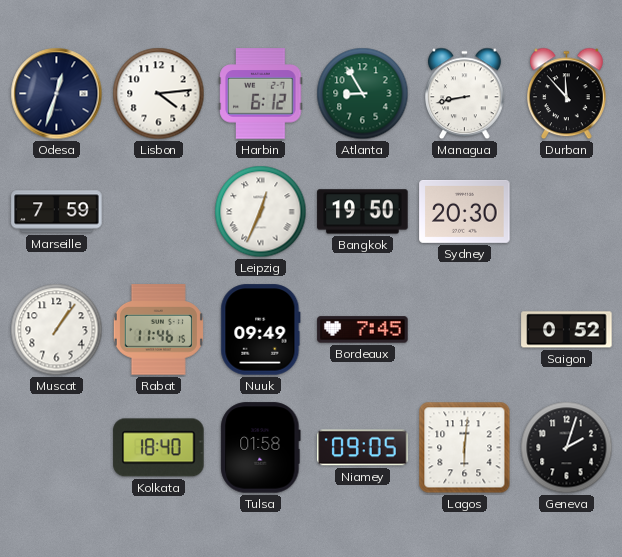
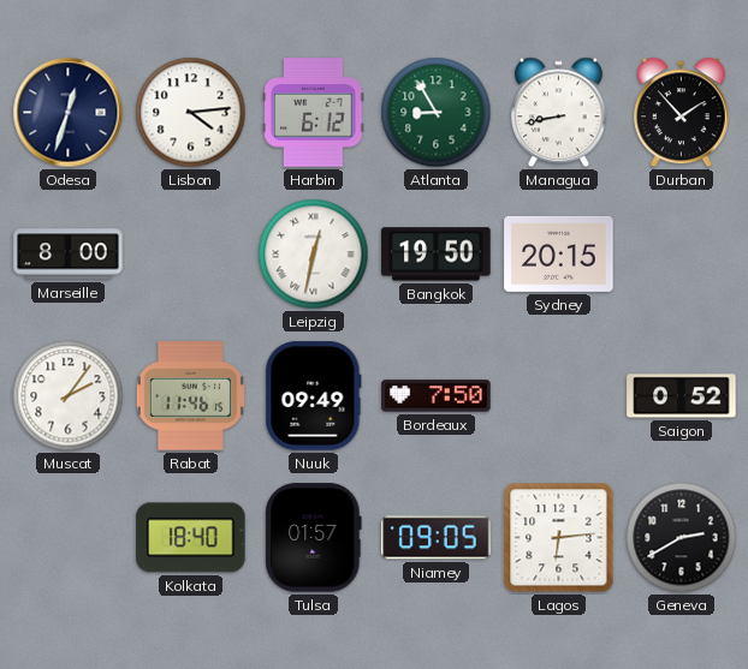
Durban: 11:53 -> 1:53 (682, 113)
Marseille: 7:59 -> 8:00 (69, 255)
Leipzig: 12:34 -> 12:32 (314, 255)
Sydney: 20:30 -> 20:15 (559, 253)
Muscat: 1:06 -> 2:06 (69, 396)
Bordeaux: 7:45 -> 7:50 (437, 396)
Tulsa: 01:58 -> 01:57 (314, 538)
Lagos: 6:01 -> 6:14 (559, 538)
Geneva: 2:03 -> 2:40 (682, 538)
